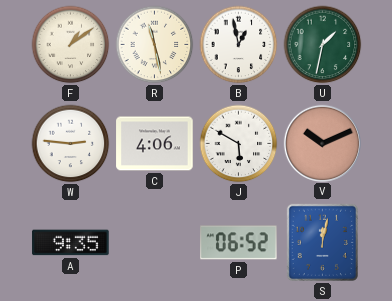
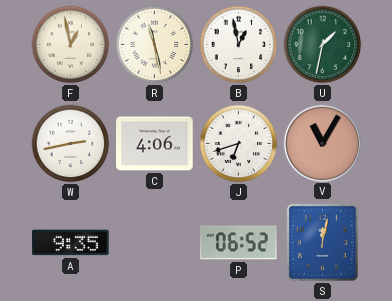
F: 1:09 -> 12:58 (71, 45)
W: 2:46 -> 2:43 (71, 144)
J: 5:50 -> 6:42 (239, 144)
V: 10:11 -> 11:05 (322, 143)
